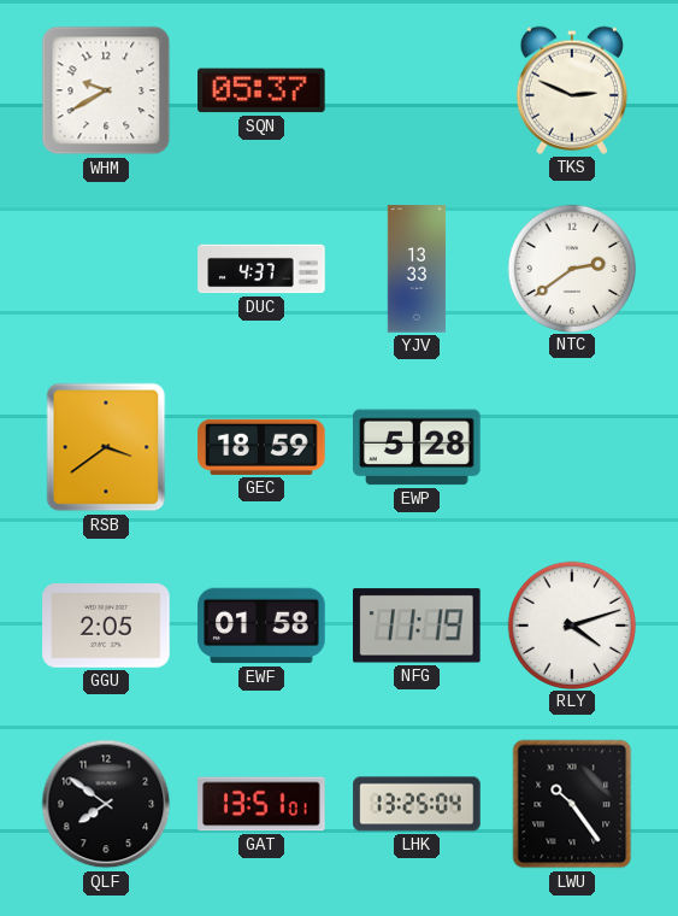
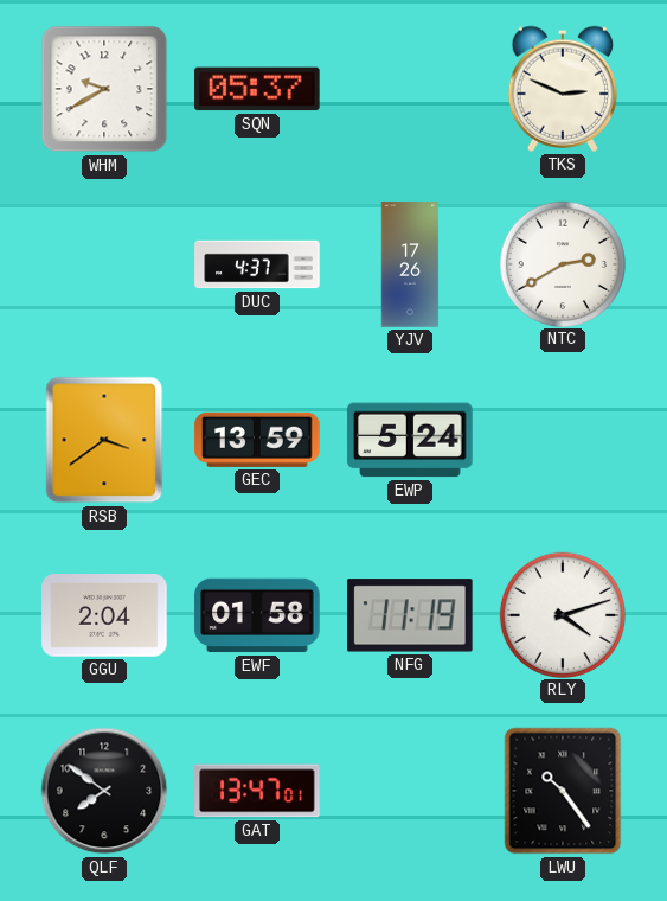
YJV: 13:33 -> 17:26 (410, 264)
NTC: 2:39 -> 2:40 (562, 263)
GEC: 18:59 -> 13:59 (257, 440)
EWP: 5:28 -> 5:24 (410, 440)
GGU: 2:05 -> 2:04 (104, 615)
GAT: 13:51 -> 13:47 (257, 791)
LHK: 13:25 -> none (417, 804)
